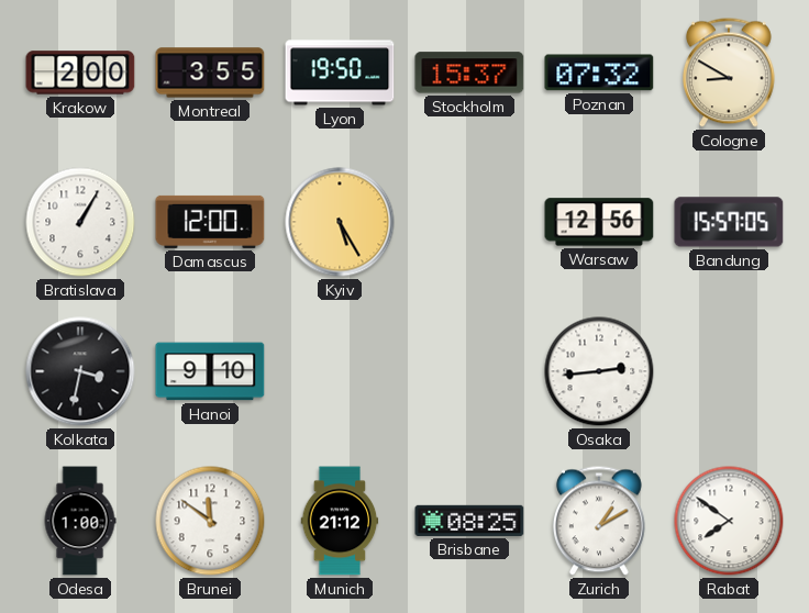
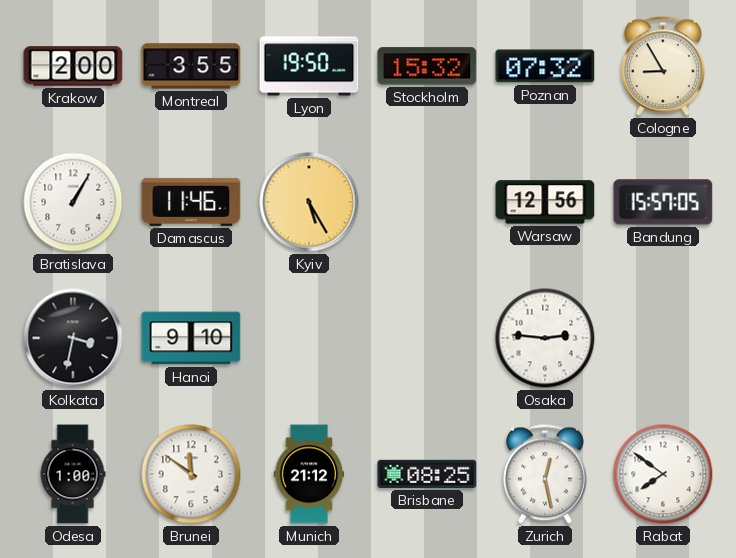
Stockholm: 15:37 -> 15:32 (427, 66)
Cologne: 8:50 -> 8:55 (663, 66)
Damascus: 12:00 -> 11:46 (191, 202)
Osaka: 2:44 -> 2:46 (545, 338)
Zurich: 1:10 -> 12:28 (545, 474)
